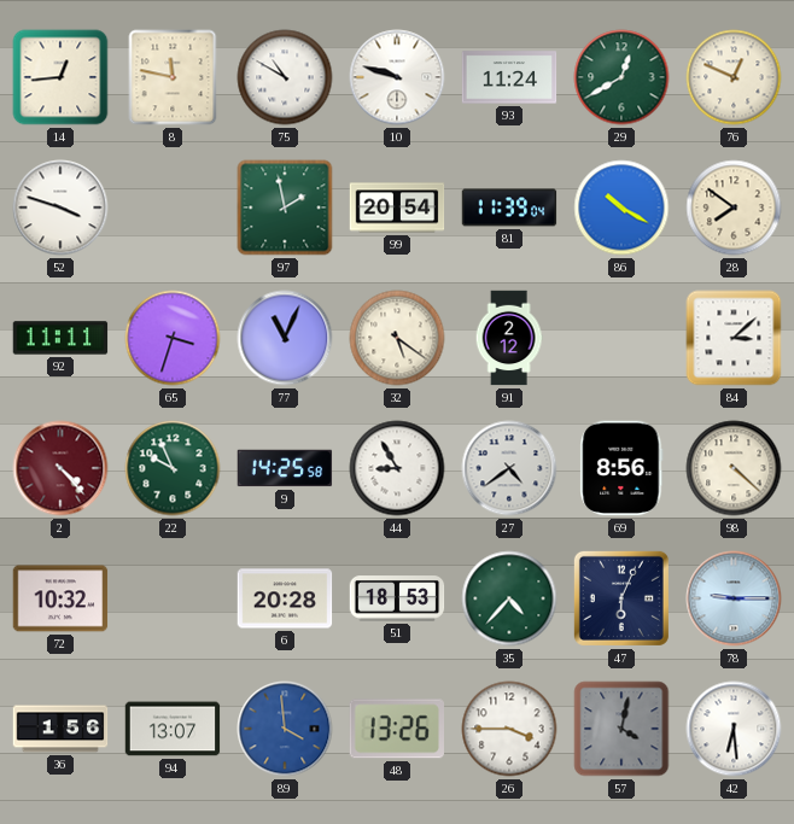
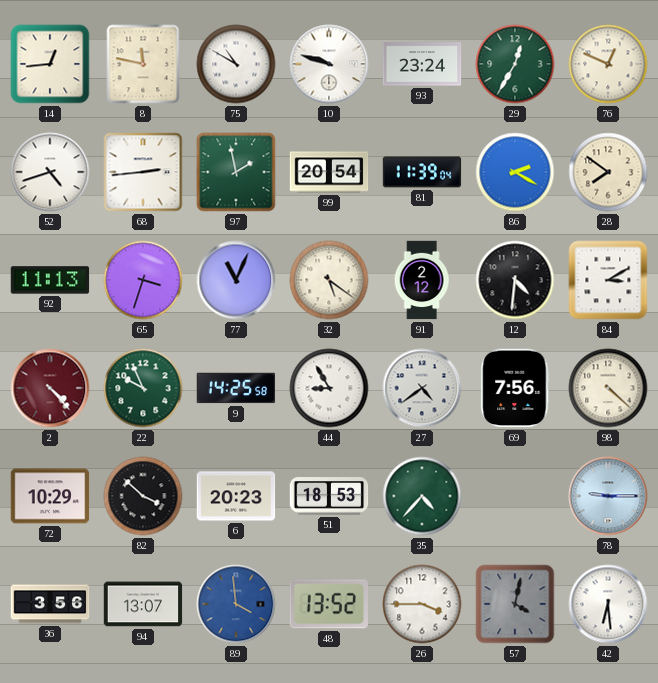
93: 11:24 -> 23:24 (422, 64)
29: 12:40 -> 12:35 (515, 64)
52: 3:48 -> 4:42 (50, 172)
68: none -> 2:44 (143, 172)
86: 10:20 -> 2:20 (515, 172)
92: 11:11 -> 11:13 (50, 280)
12: none -> 4:31 (515, 280)
84: 3:08 -> 3:10 (608, 280)
69: 8:56 -> 7:56 (515, 388)
72: 10:32 -> 10:29 (50, 496)
82: none -> 3:52 (143, 496)
6: 20:28 -> 20:23 (236, 496)
47: 6:04 -> none (621, 598)
36: 1:56 -> 3:56 (50, 604)
48: 13:26 -> 13:52 (328, 604)
